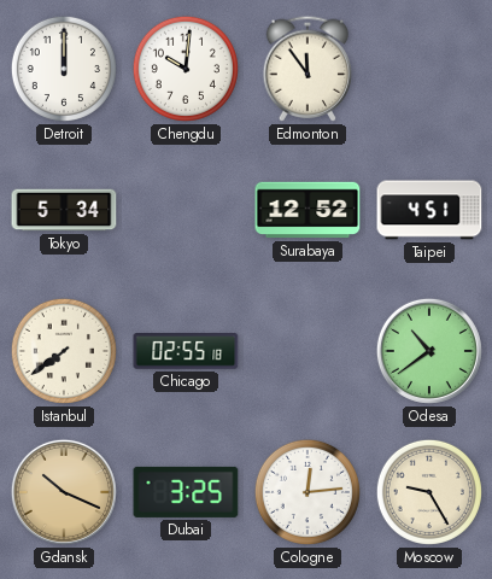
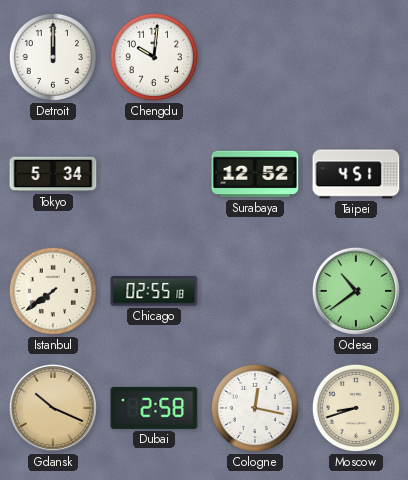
Edmonton: 11:54 -> none (307, 69)
Dubai: 3:25 -> 2:58 (154, 408)
Cologne: 12:14 -> 12:17 (255, 408)
Moscow: 9:25 -> 8:42 (356, 408)
